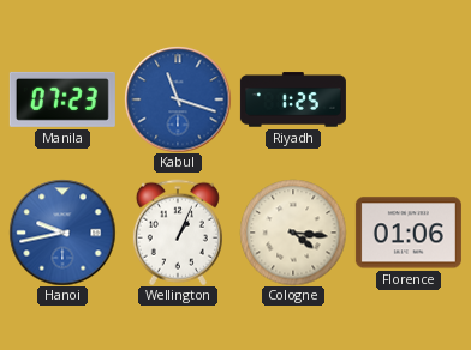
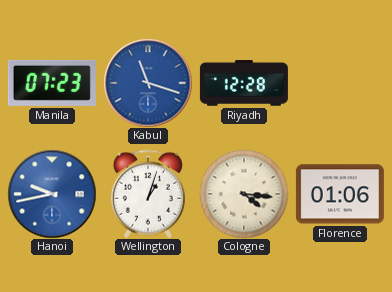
Riyadh: 1:25 -> 12:28 (244, 83)
Wellington: 1:04 -> 1:03 (148, 194)
